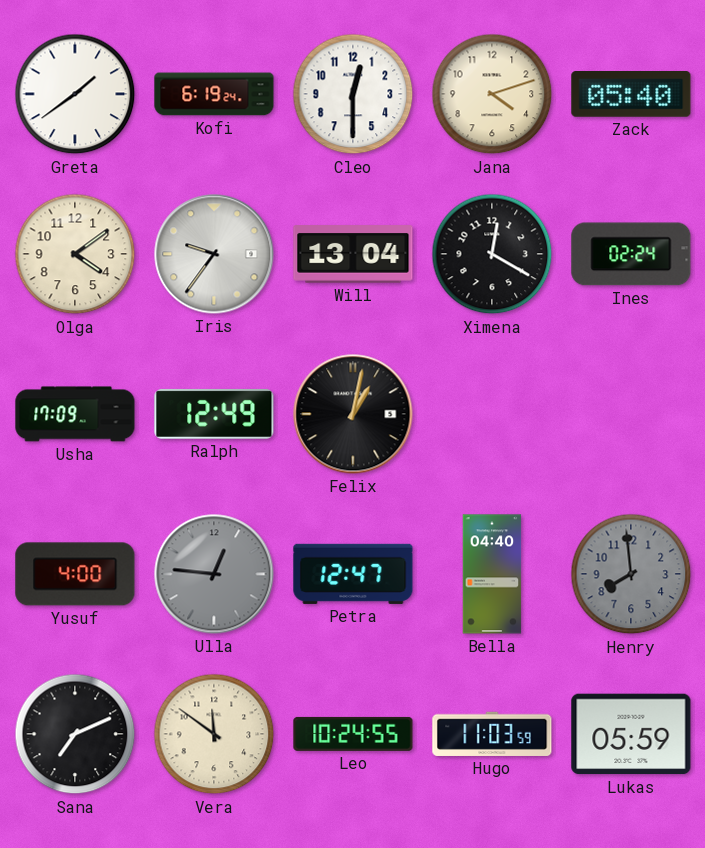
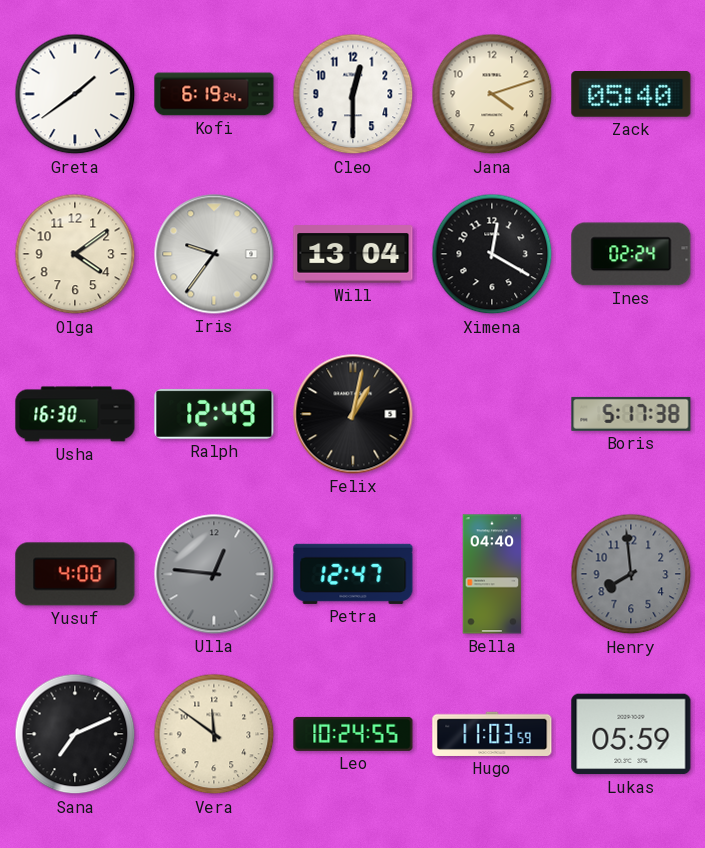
Usha: 17:09 -> 16:30 (75, 414)
Boris: none -> 5:17 (631, 414)
